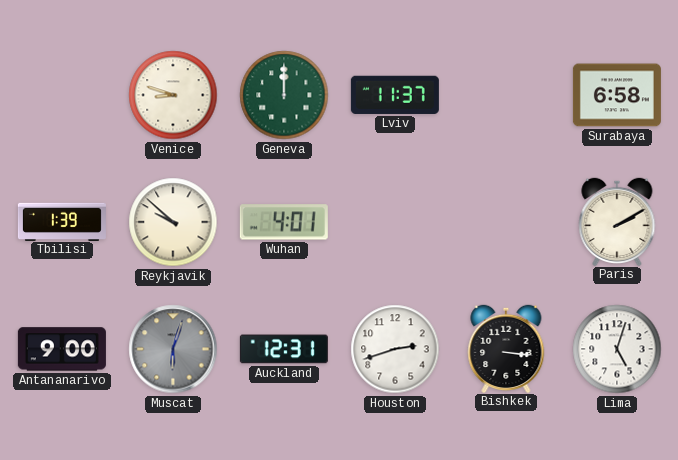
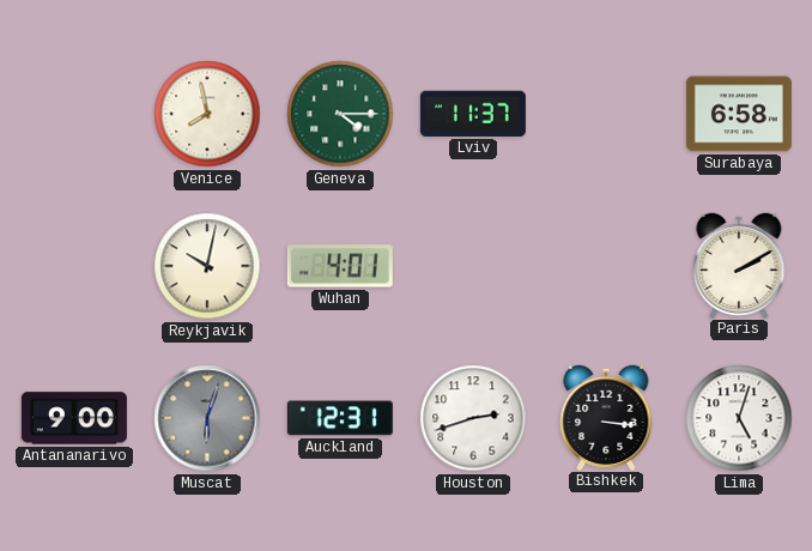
Venice: 8:48 -> 7:58 (207, 114)
Geneva: 12:00 -> 4:15 (340, 114)
Tbilisi: 1:39 -> none (62, 221)
Reykjavik: 9:52 -> 10:02 (207, 266)
